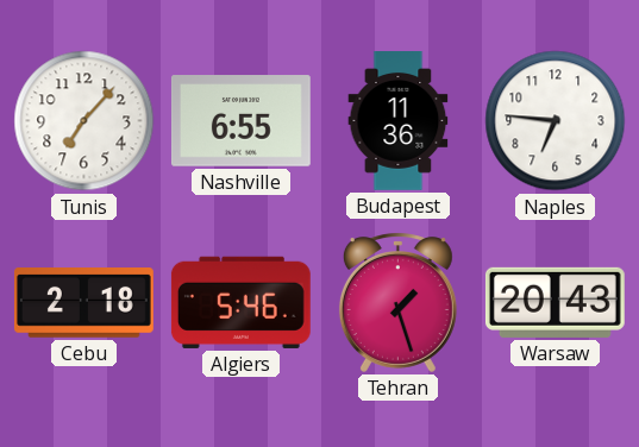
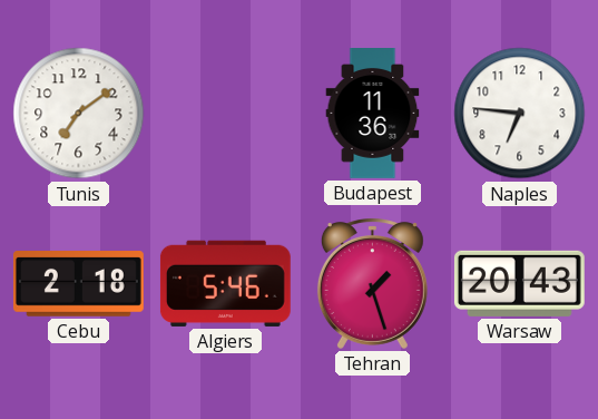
Tunis: 7:07 -> 7:09 (79, 114)
Nashville: 6:55 -> none (240, 121)
